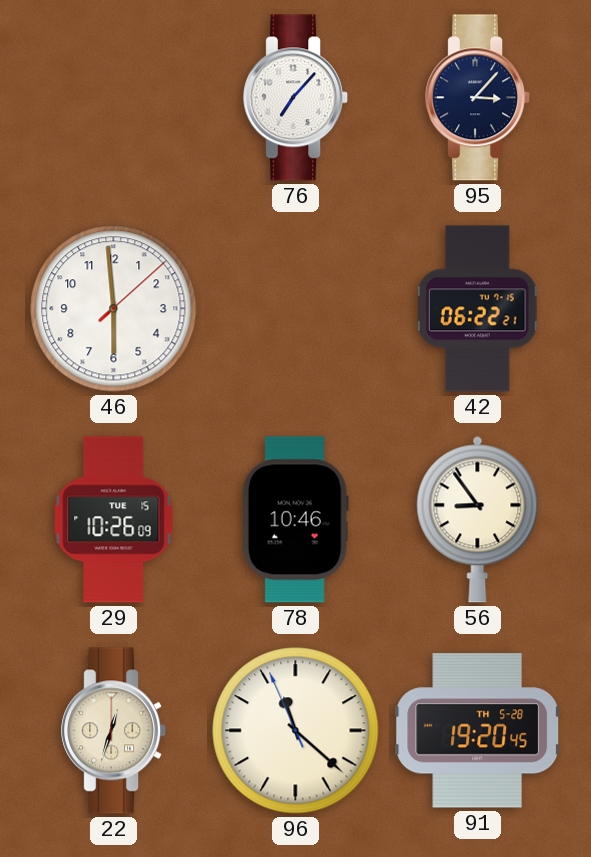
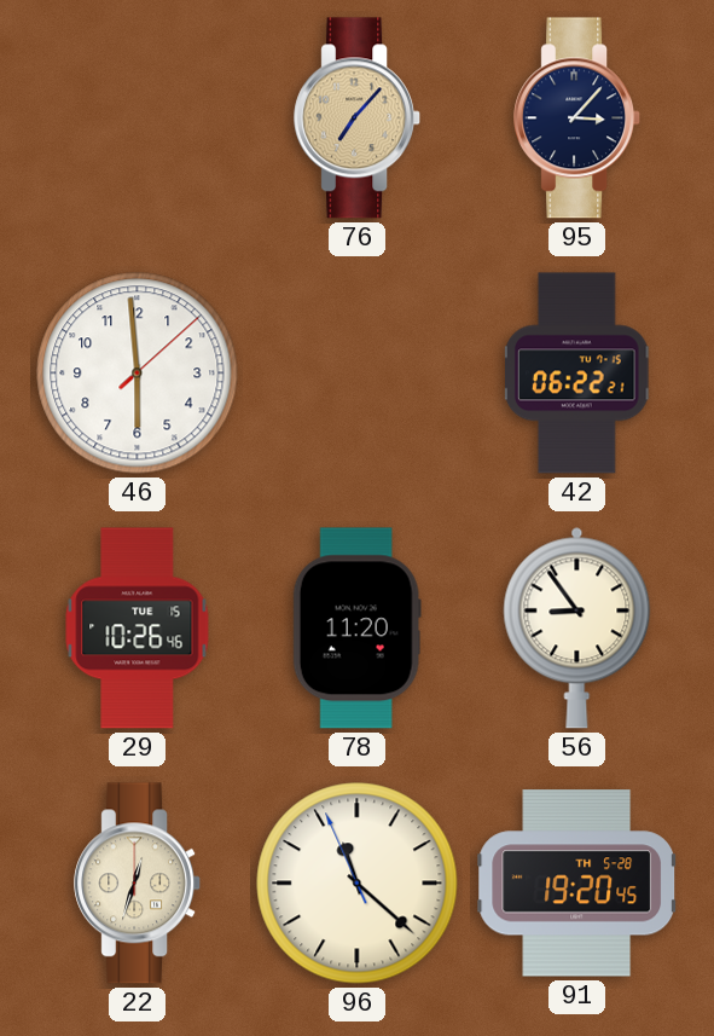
76 dial: white -> champagne (358, 118)
29: 10:26:09 -> 10:26:46 (138, 629)
78: 10:46 -> 11:20 (356, 629)
